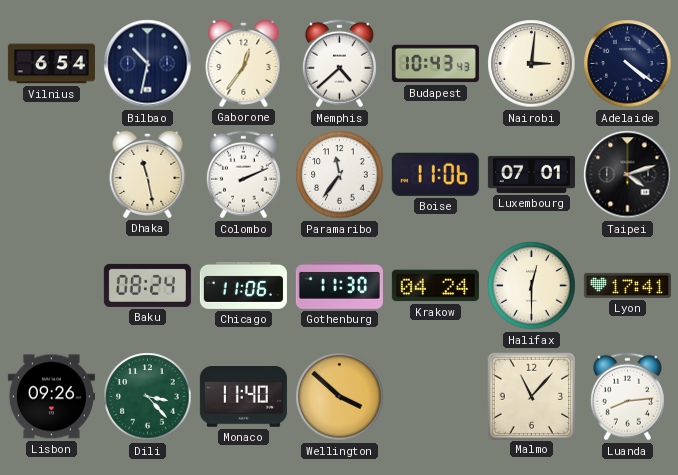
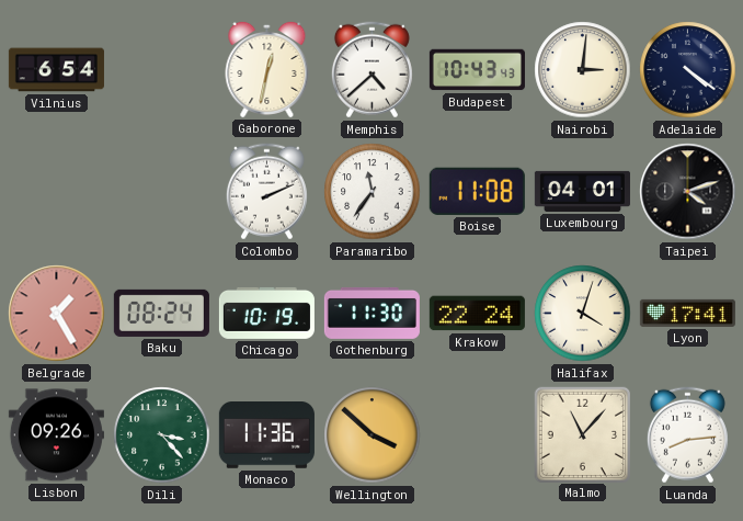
Bilbao: 10:32 -> none (148, 64)
Gaborone: 12:36 -> 12:32 (267, 69)
Dhaka: 11:28 -> none (148, 174)
Boise: 11:06 -> 11:08 (477, 191)
Luxembourg: 07:01 -> 04:01 (582, 191)
Belgrade: none -> 1:25 (57, 314)
Chicago: 11:06 -> 10:19 (266, 313)
Krakow: 04:24 -> 22:24 (477, 314)
Halifax: 12:30 -> 4:03 (583, 314)
Monaco: 11:40 -> 11:36 (266, 435)
